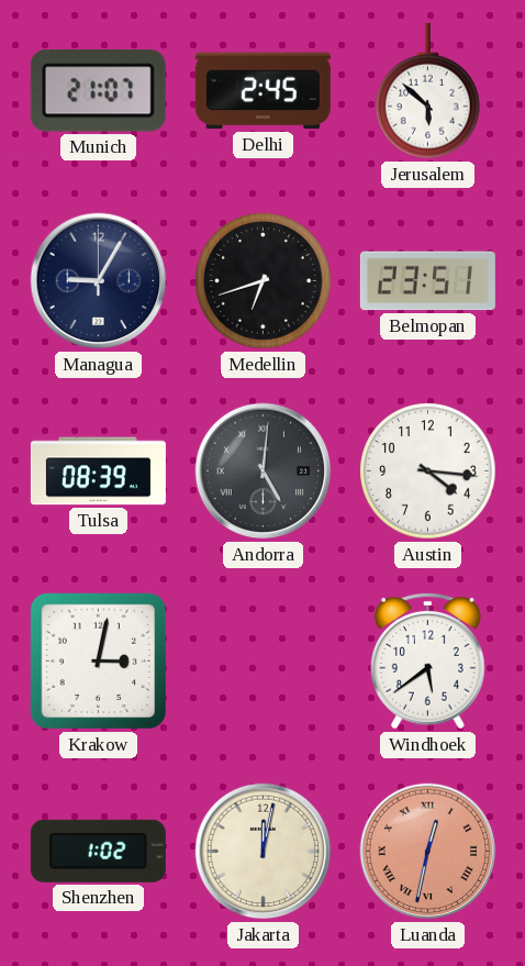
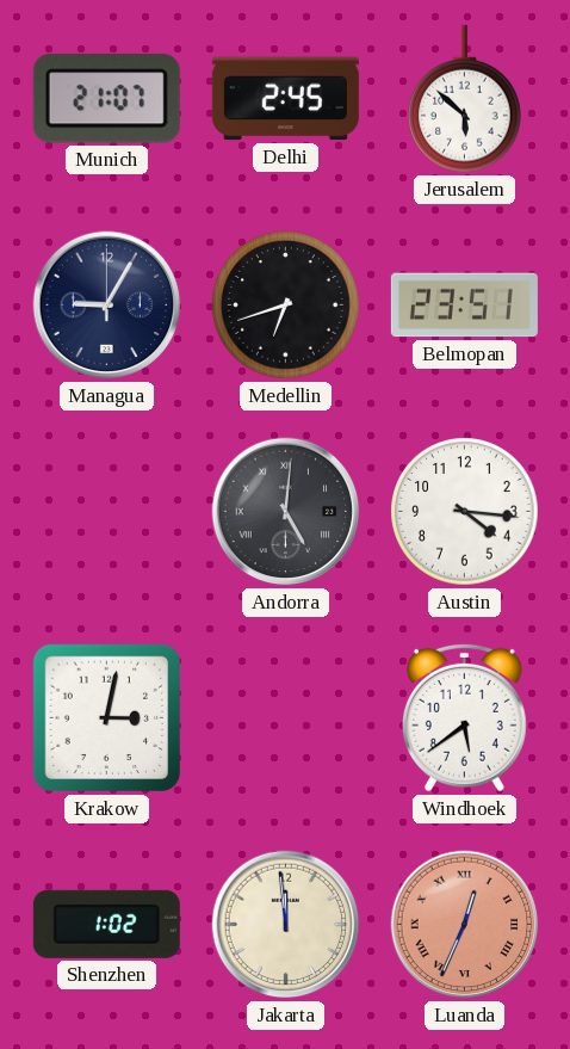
Tulsa: 08:39 -> none (98, 471)
Jakarta: 12:02 -> 11:59 (286, 925)
Luanda: 12:32 -> 12:34 (465, 925)
